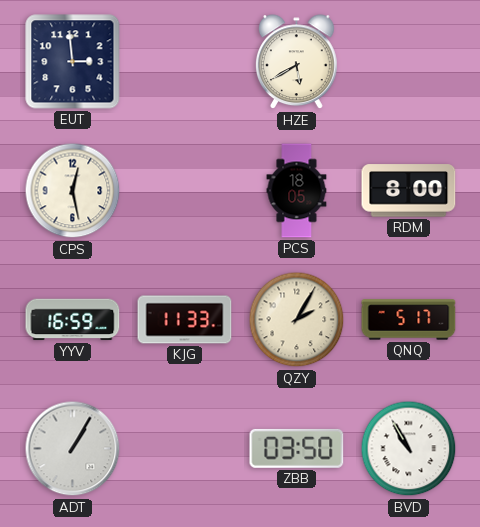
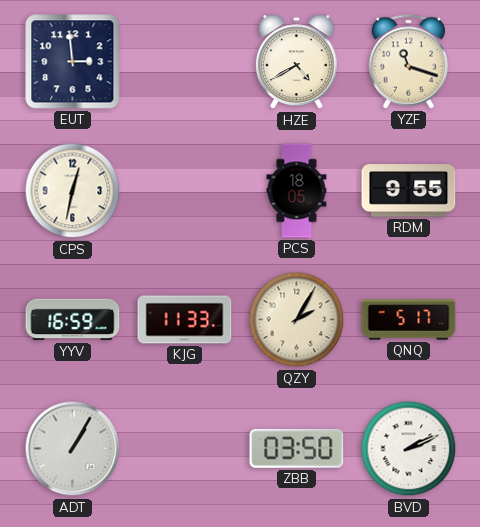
HZE: 5:40 -> 4:40 (296, 62)
YZF: none -> 11:18 (408, 62)
CPS: 12:28 -> 12:32 (73, 191)
RDM: 8:00 -> 9:55 (409, 191)
BVD: 10:55 -> 2:11 (409, 449)
